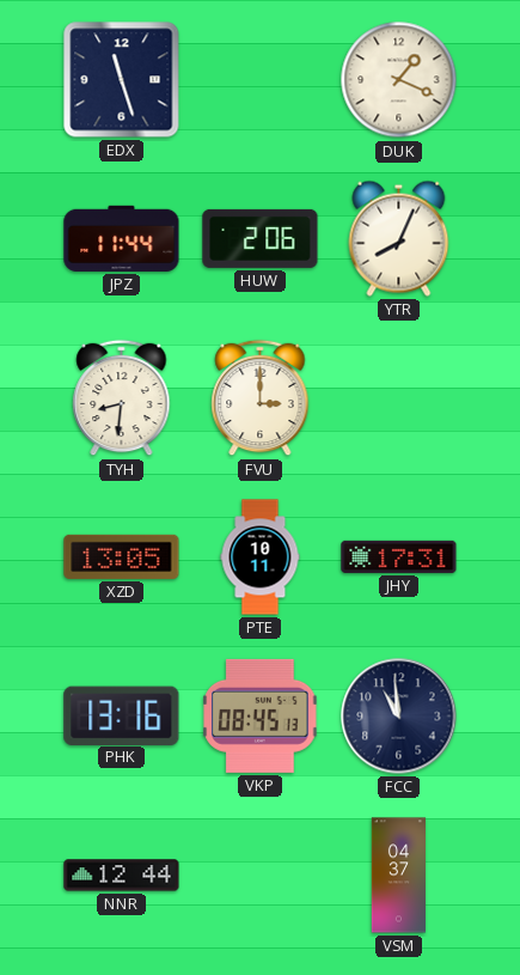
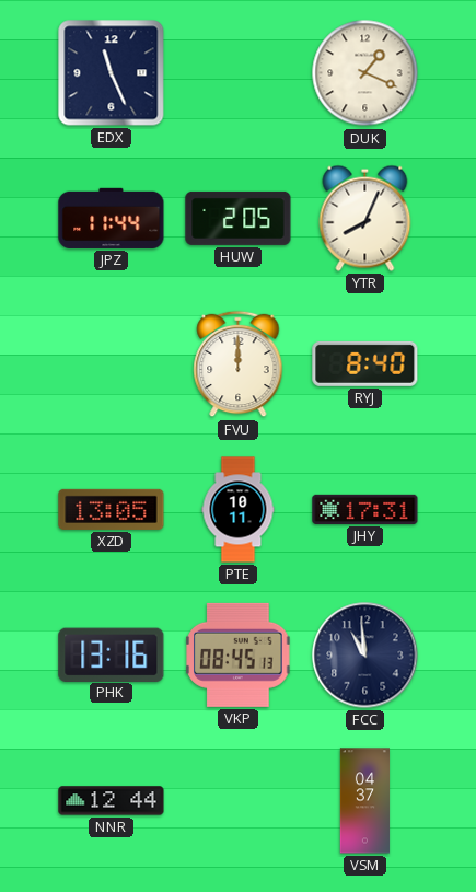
EDX: 11:27 -> 11:26 (112, 73)
HUW: 2:06 -> 2:05 (239, 218)
TYH: 8:31 -> none (122, 398)
FVU: 3:00 -> 12:00 (239, 364)
RYJ: none -> 8:40 (365, 363)
